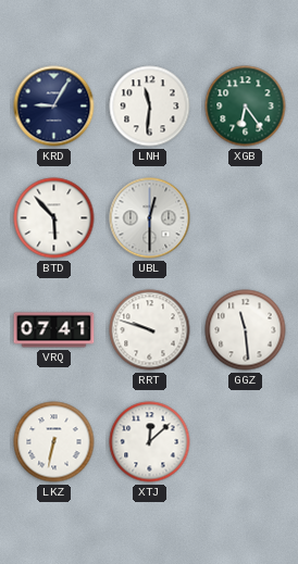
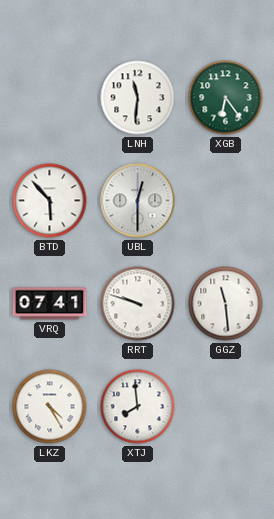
KRD: 9:05 -> none (54, 106)
LKZ: 6:32 -> 4:25 (50, 407)
XTJ: 12:08 -> 7:59 (138, 407)
